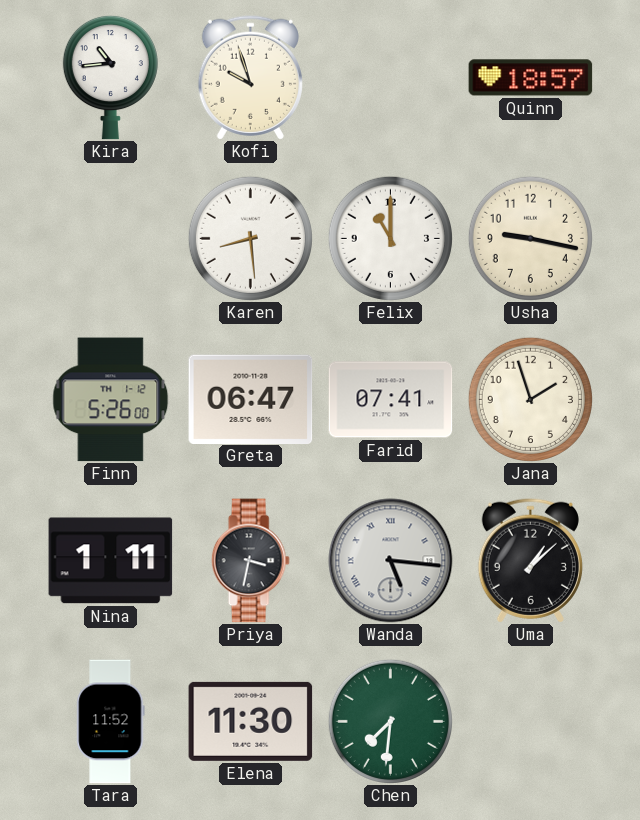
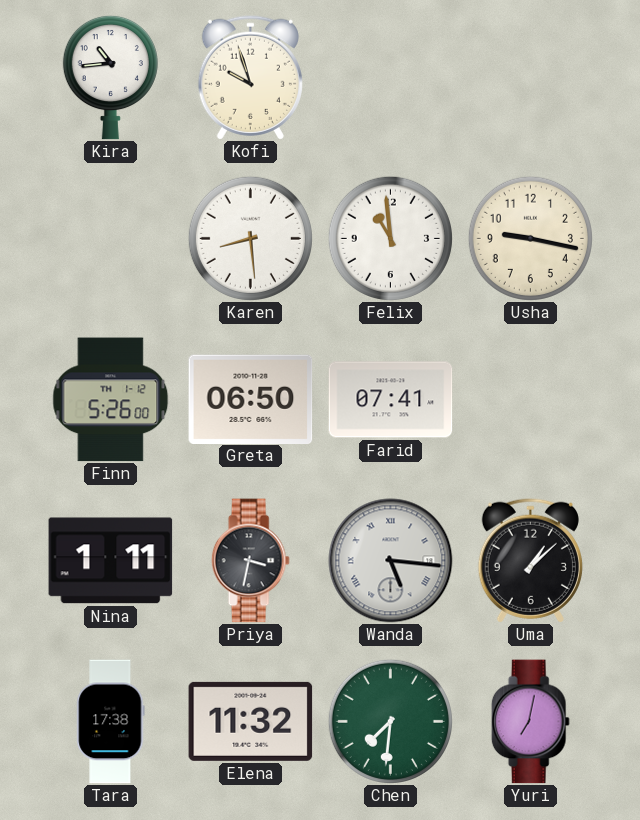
Quinn: 18:57 -> none (531, 78)
Felix: 11:00 -> 10:59 (390, 238)
Greta: 06:47 -> 06:50 (251, 399)
Jana: 1:57 -> none (530, 399)
Tara: 11:52 -> 17:38 (111, 722)
Elena: 11:30 -> 11:32 (251, 721)
Yuri: none -> 7:02 (530, 722)
